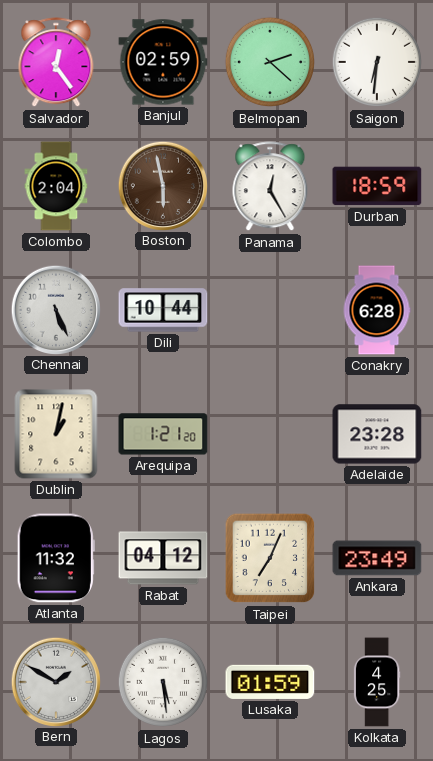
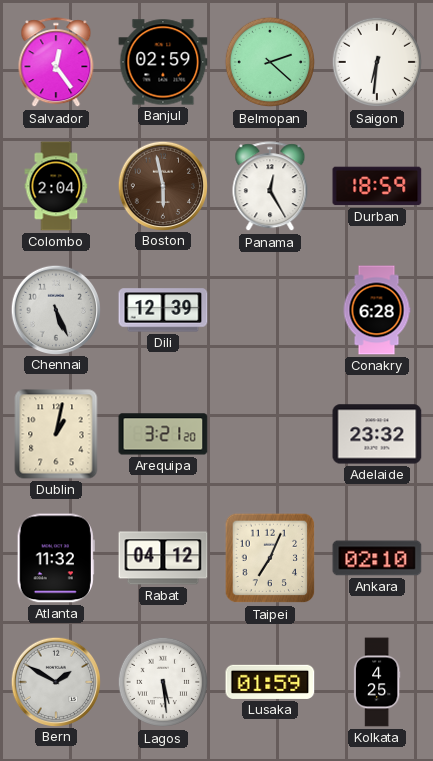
Dili: 10:44 -> 12:39 (163, 310)
Arequipa: 1:21 -> 3:21 (163, 434)
Adelaide: 23:28 -> 23:32 (377, 434)
Ankara: 23:49 -> 02:10 (377, 558)
